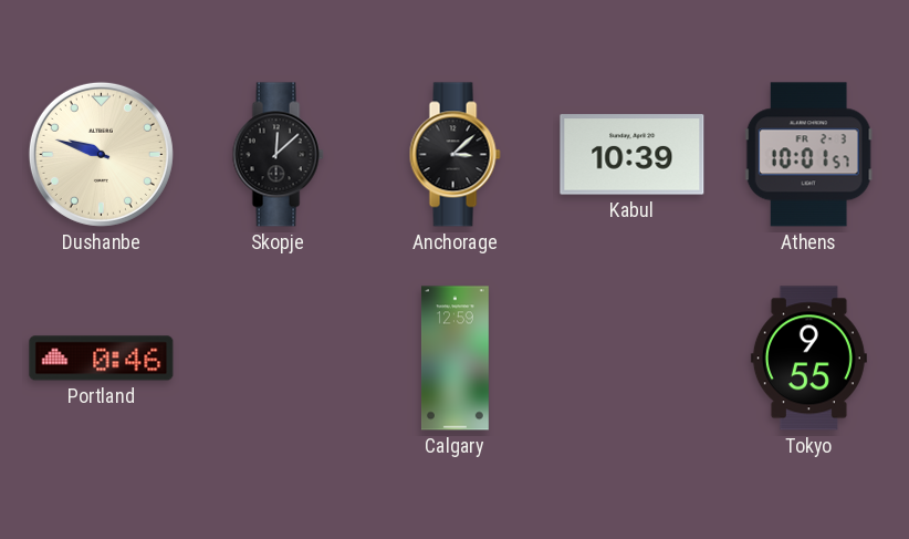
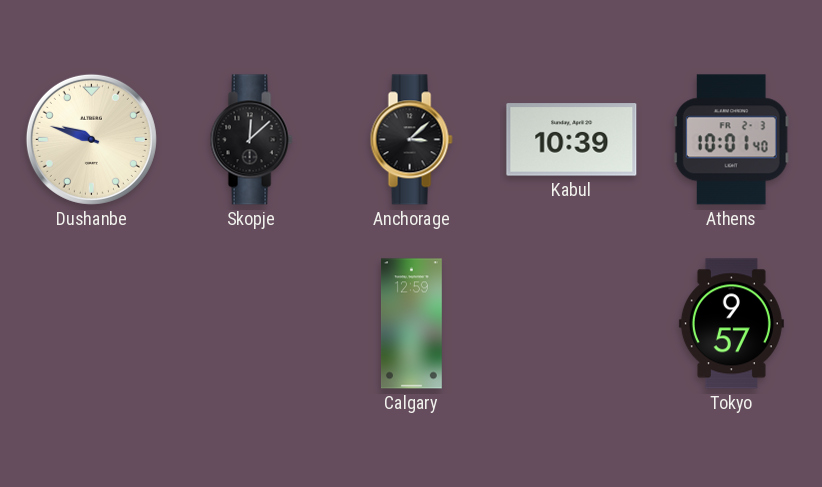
Athens: 10:01:57 -> 10:01:40 (731, 140)
Portland: 0:46 -> none (102, 359)
Tokyo: 9:55 -> 9:57 (731, 324)
